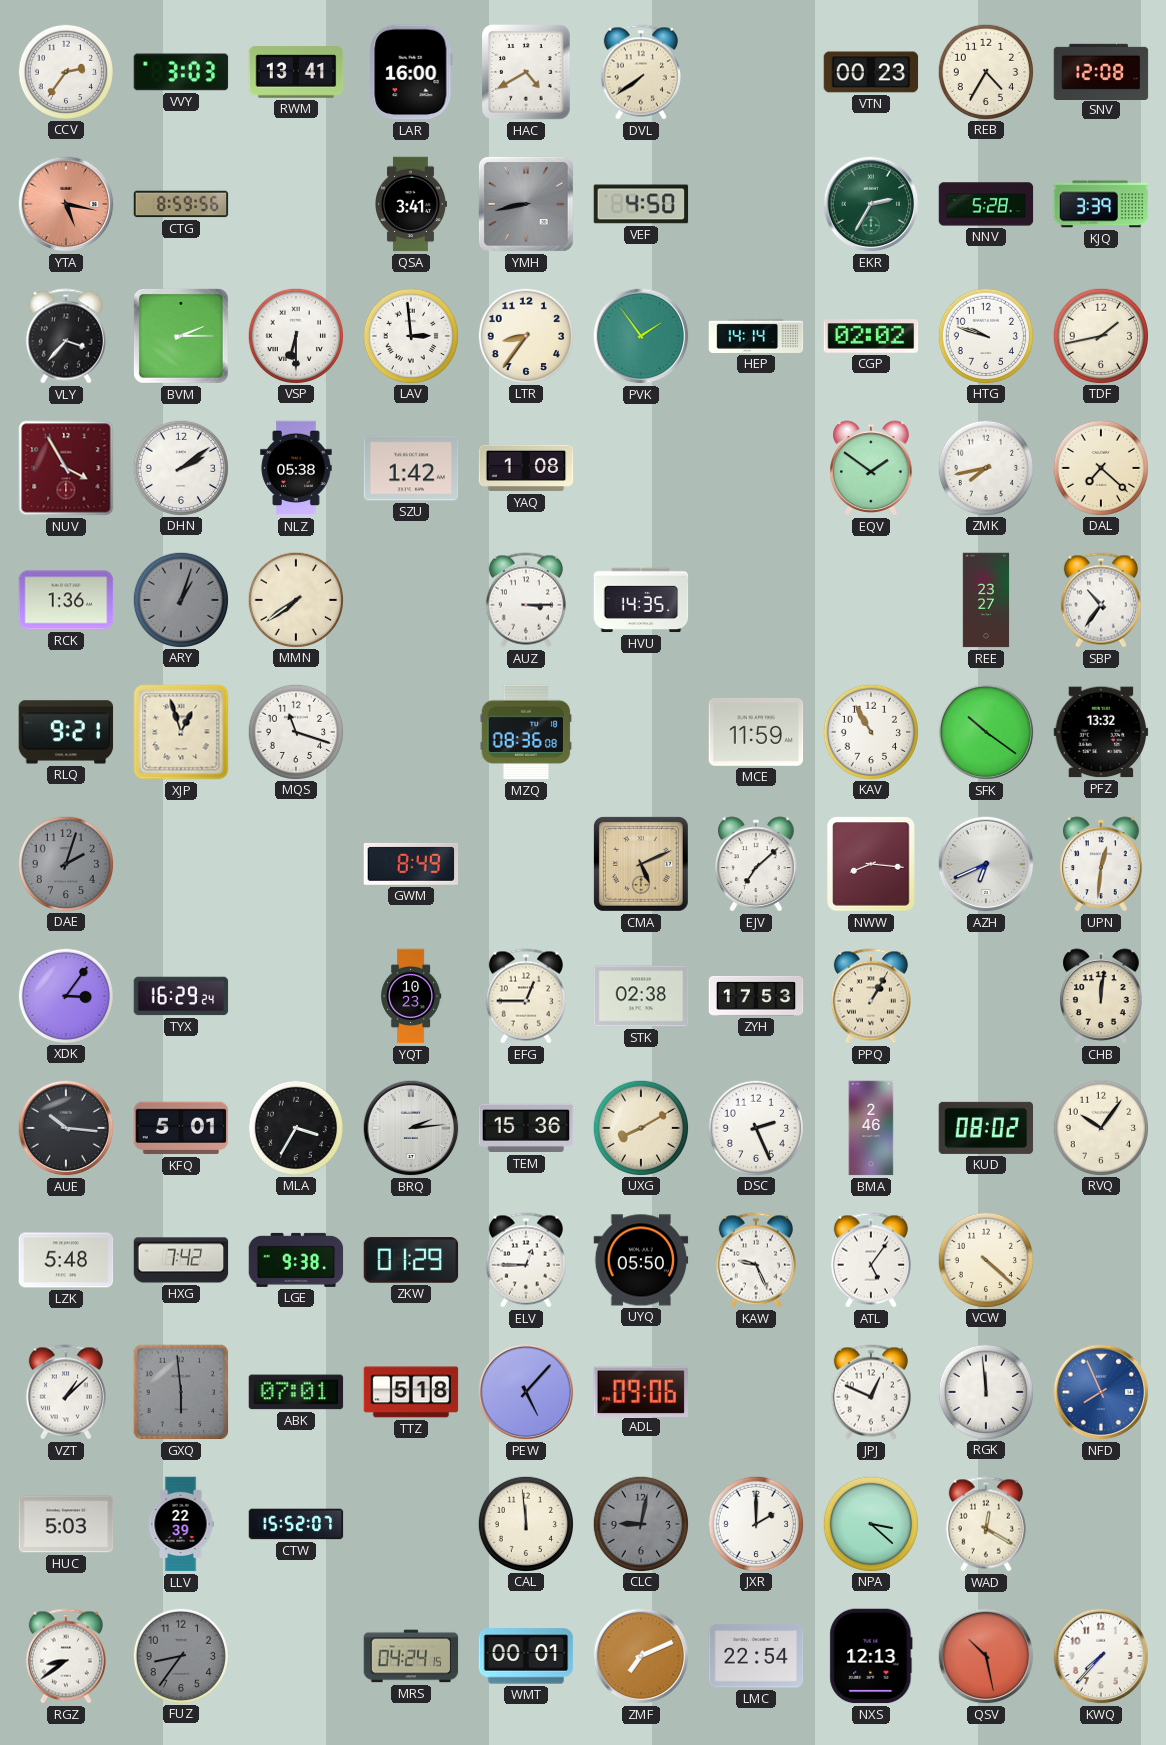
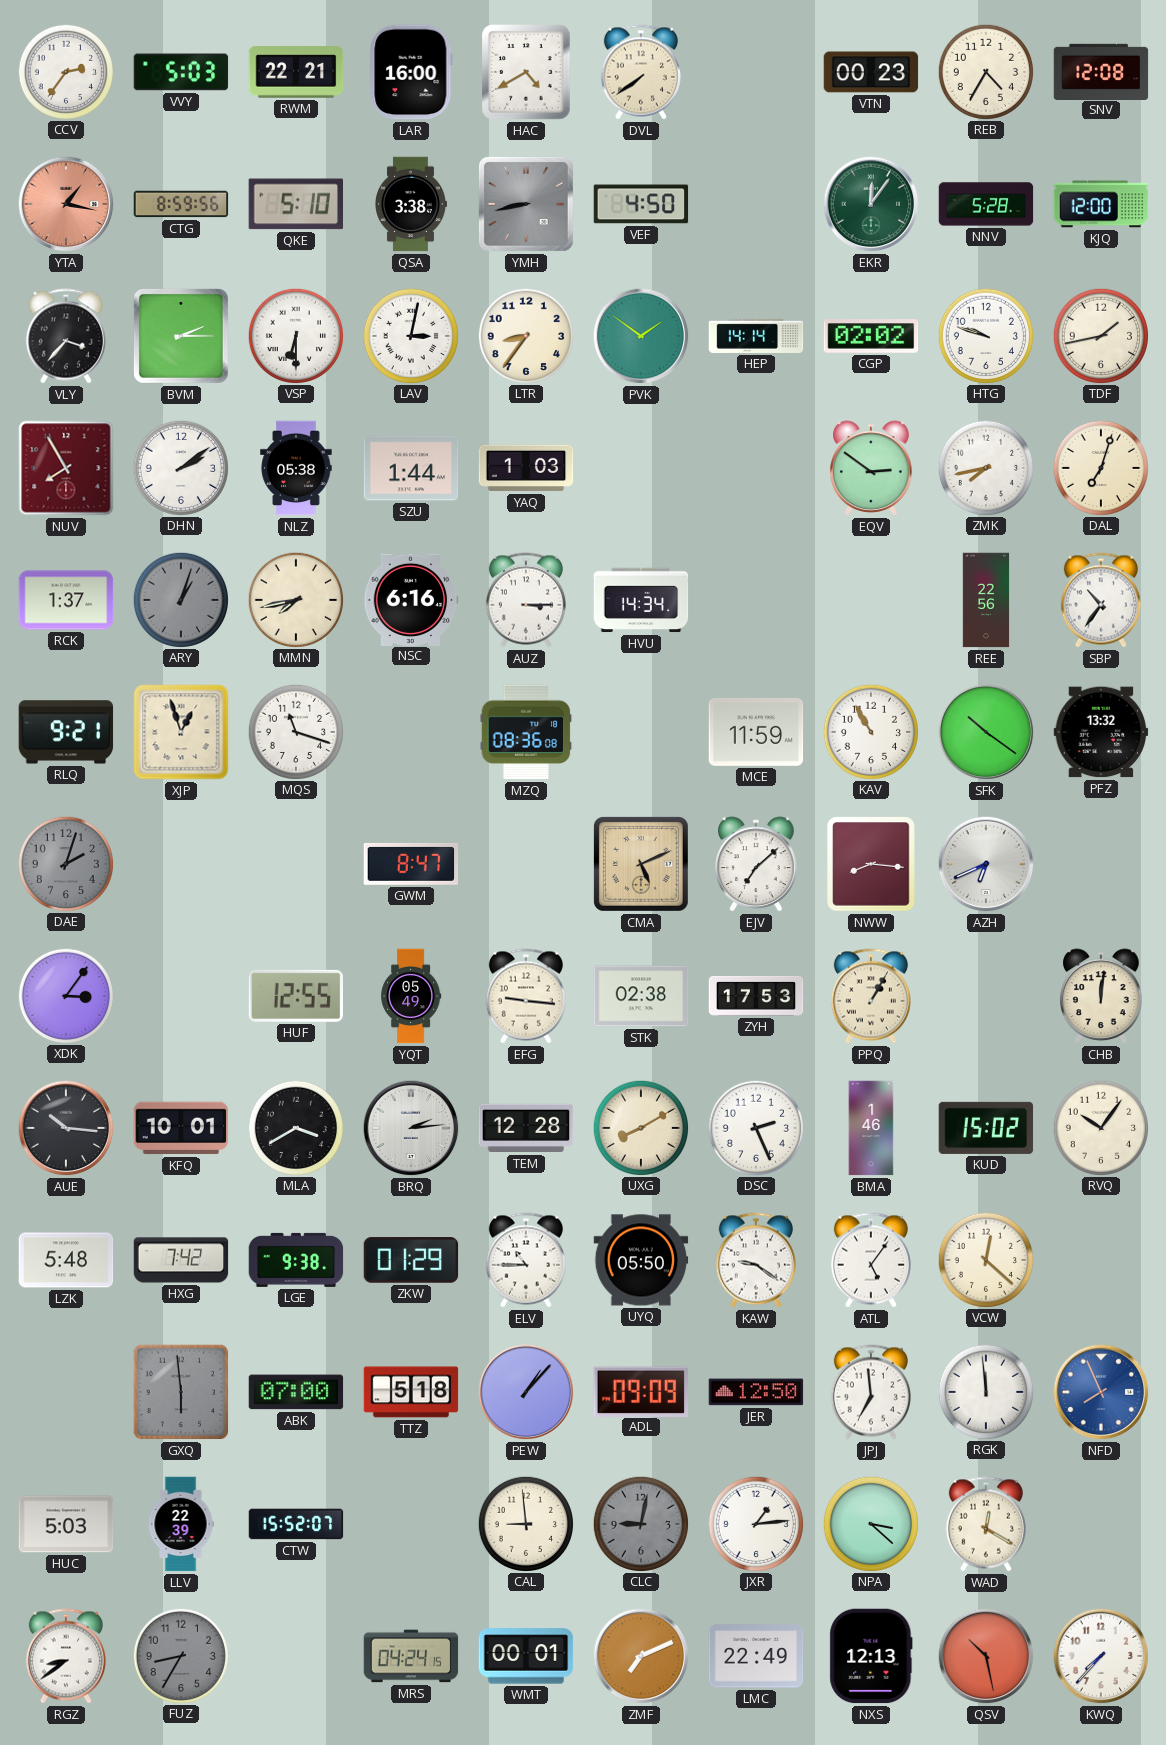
VVY: 3:03 -> 5:03 (181, 72)
RWM: 13:41 -> 22:21 (296, 72)
YTA: 5:17 -> 1:17 (66, 204)
QKE: none -> 5:10 (295, 204)
QSA: 3:41 -> 3:38 (411, 204)
EKR: 2:35 -> 12:06 (871, 204)
KJQ: 3:39 -> 12:00 (1101, 204)
LAV: 2:59 -> 3:02 (410, 335)
PVK: 1:54 -> 1:51 (641, 336)
NUV: 3:55 -> 7:55 (66, 468)
SZU: 1:42 -> 1:44 (411, 468)
YAQ: 1:08 -> 1:03 (526, 468)
EQV: 1:51 -> 2:51 (871, 468)
DAL: 7:22 -> 7:03 (1100, 467)
RCK: 1:36 -> 1:37 (66, 600)
MMN: 7:39 -> 7:43 (295, 599)
NSC: none -> 6:16 (411, 599)
HVU: 14:35 -> 14:34 (641, 600)
REE: 23:27 -> 22:56 (986, 600)
GWM: 8:49 -> 8:47 (411, 864)
UPN: 12:31 -> none (1101, 864)
TYX: 16:29 -> none (181, 996)
HUF: none -> 12:55 (296, 996)
YQT: 10:23 -> 05:49 (412, 996)
EFG: 12:45 -> 9:16 (526, 996)
KFQ: 5:01 -> 10:01 (181, 1128)
MLA: 3:35 -> 3:40 (295, 1127)
TEM: 15:36 -> 12:28 (526, 1128)
BMA: 2:46 -> 1:46 (871, 1128)
KUD: 08:02 -> 15:02 (986, 1128)
ELV: 12:45 -> 10:45 (526, 1260)
KAW: 9:26 -> 9:21 (756, 1260)
VCW: 4:22 -> 12:22 (985, 1259)
VZT: 1:08 -> none (66, 1392)
ABK: 07:01 -> 07:00 (296, 1392)
PEW: 5:07 -> 1:07 (526, 1392)
ADL: 09:06 -> 09:09 (640, 1391)
JER: none -> 12:50 (756, 1392)
JPJ: 12:49 -> 6:59 (871, 1392)
CAL: 11:59 -> 8:59 (525, 1523)
JXR: 2:00 -> 1:14 (755, 1523)
FUZ: 8:36 -> 8:35 (180, 1655)
LMC: 22:54 -> 22:49 (756, 1656)
